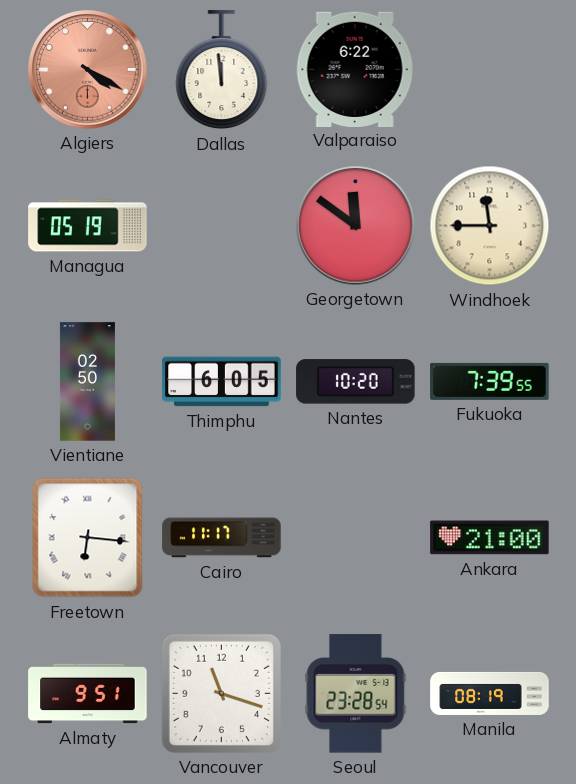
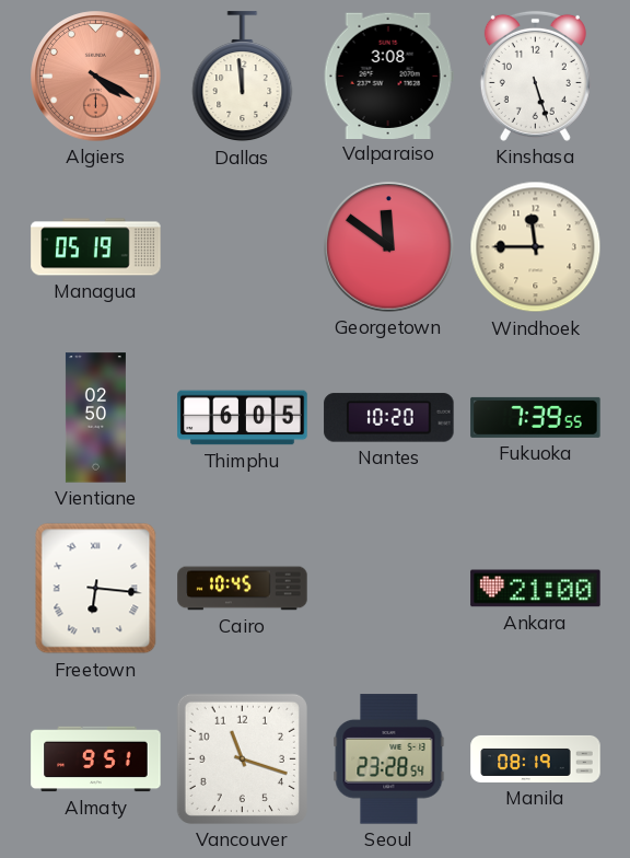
Valparaiso: 6:22 -> 3:08 (388, 76)
Kinshasa: none -> 5:27 (535, 76)
Cairo: 11:17 -> 10:45 (243, 589)
